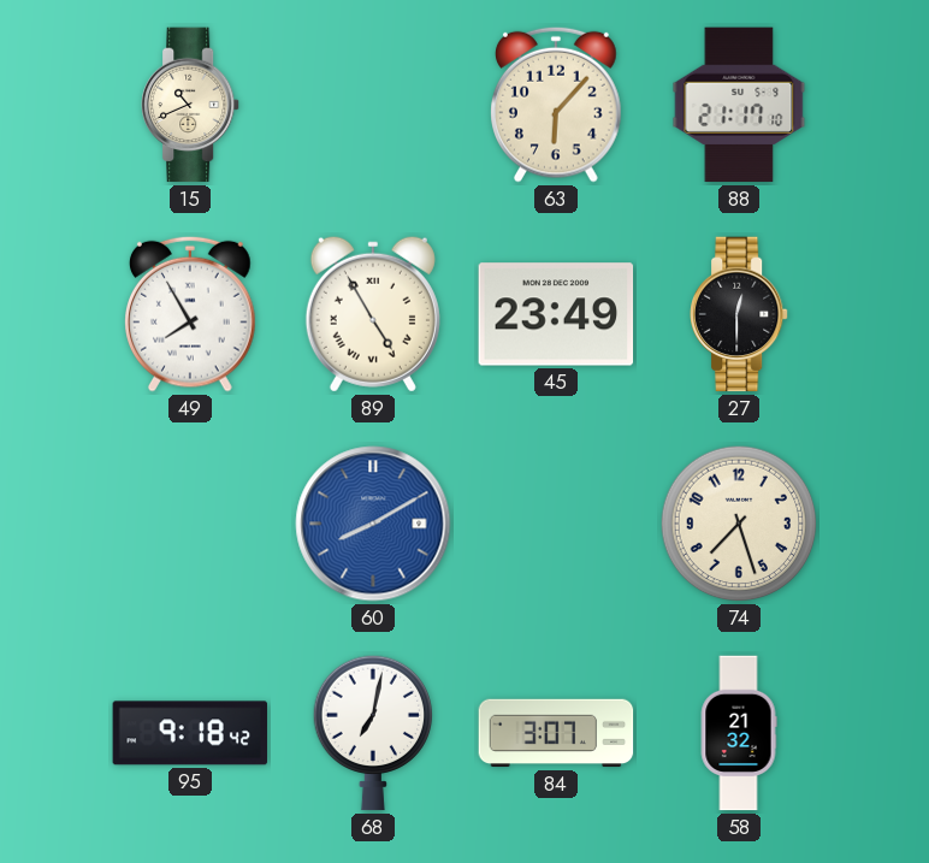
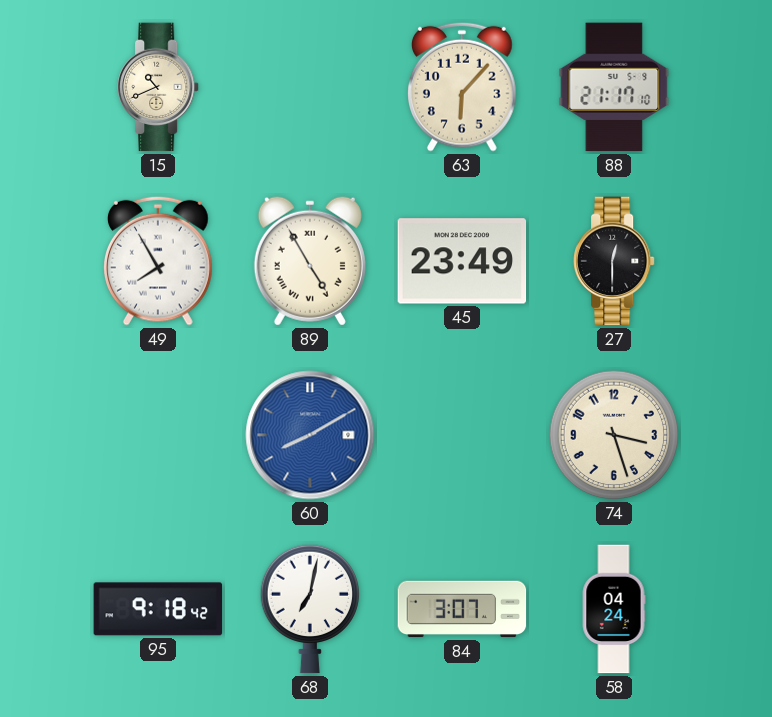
74: 7:27 -> 3:27 (614, 435)
58: 21:32 -> 04:24 (614, 609)
